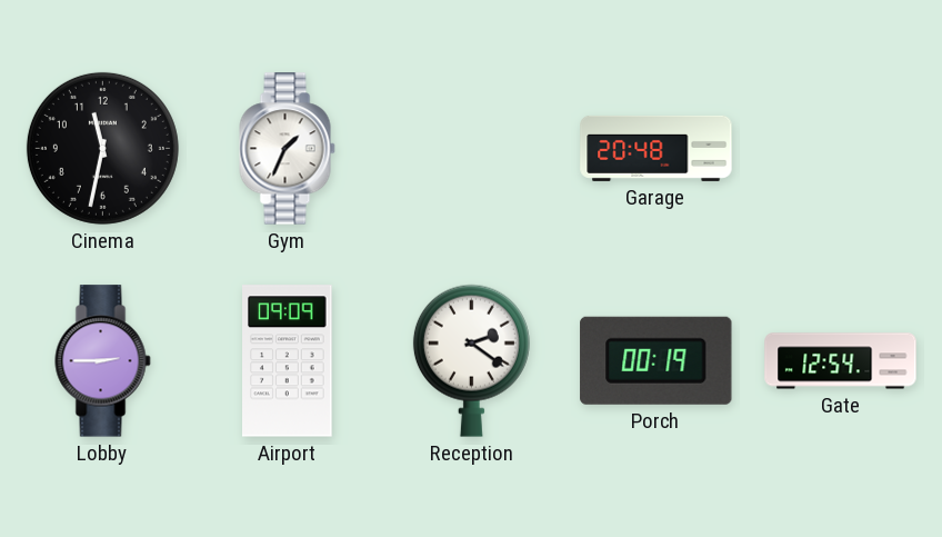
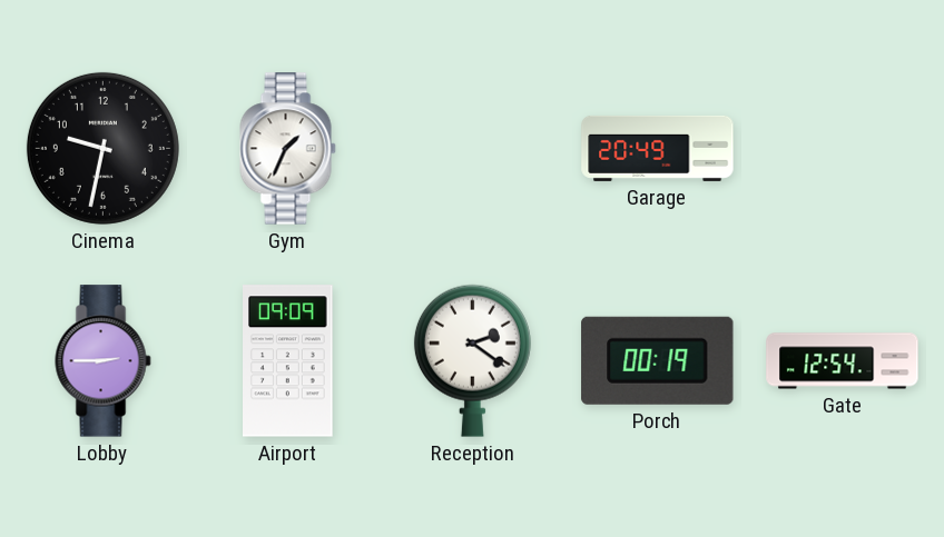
Cinema: 11:32 -> 9:32 (102, 148)
Garage: 20:48 -> 20:49 (658, 148)
